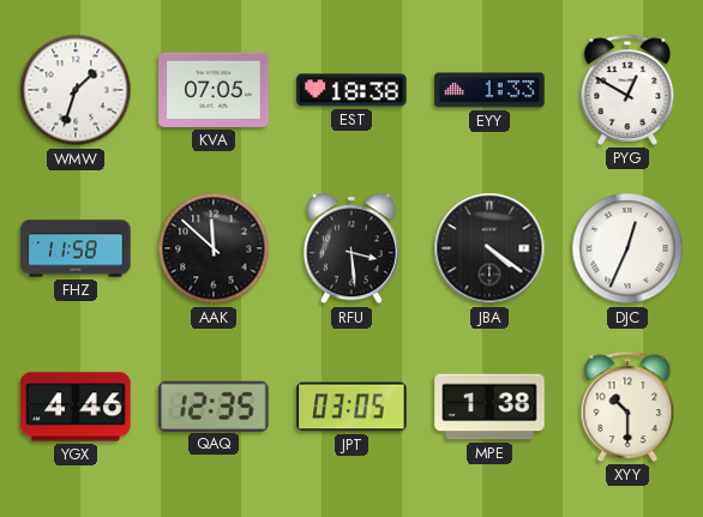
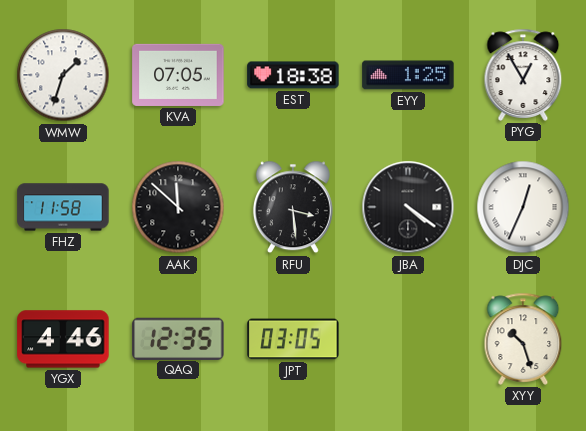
EYY: 1:33 -> 1:25 (408, 75)
PYG: 12:50 -> 12:55 (523, 75)
MPE: 1:38 -> none (489, 407)
XYY: 10:30 -> 10:27 (523, 339)
